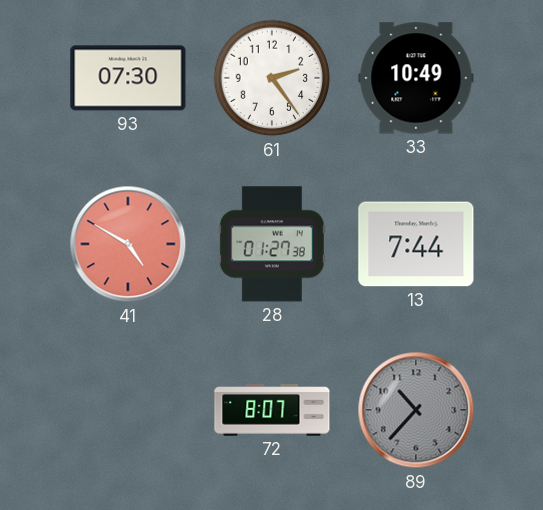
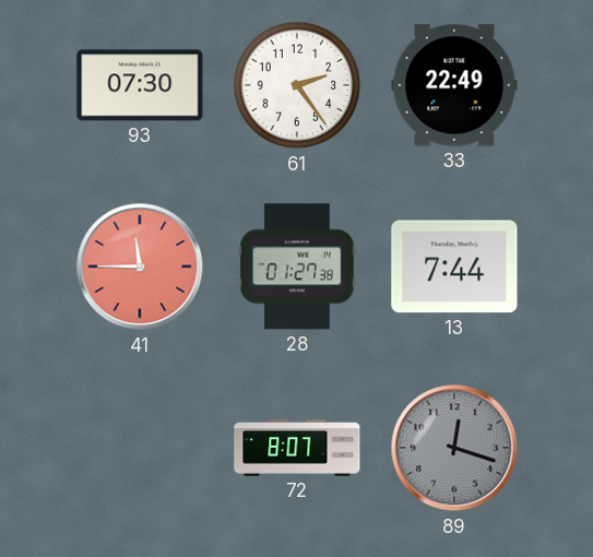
33: 10:49 -> 22:49 (454, 85)
41: 4:50 -> 11:45 (140, 266)
89: 10:37 -> 12:18 (454, 448)
